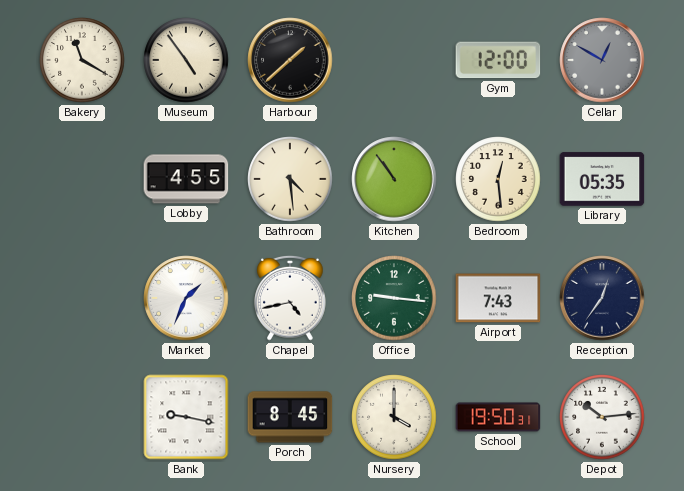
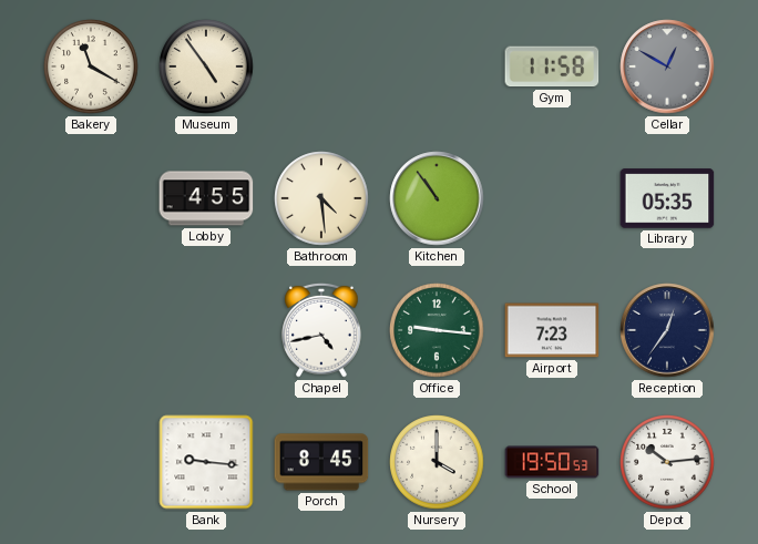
Harbour: 1:38 -> none (290, 60)
Gym: 12:00 -> 11:58 (552, 66)
Bedroom: 12:29 -> none (498, 179)
Market: 1:34 -> none (186, 298)
Airport: 7:43 -> 7:23 (552, 330)
Bank: 9:17 -> 9:16 (206, 462)
School: 19:50:31 -> 19:50:53 (552, 462)
